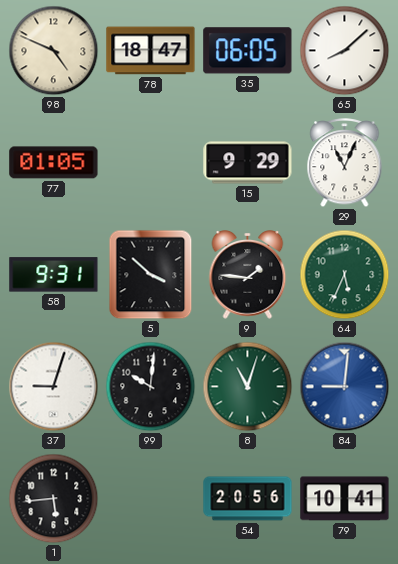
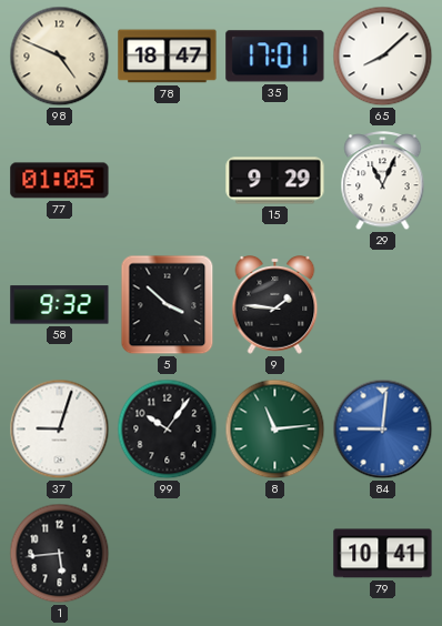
35: 06:05 -> 17:01 (275, 57)
58: 9:31 -> 9:32 (60, 305)
64: 5:34 -> none (345, 275)
99: 10:01 -> 10:06 (168, 430)
8: 11:03 -> 11:14 (275, 430)
54: 20:56 -> none (248, 499)
